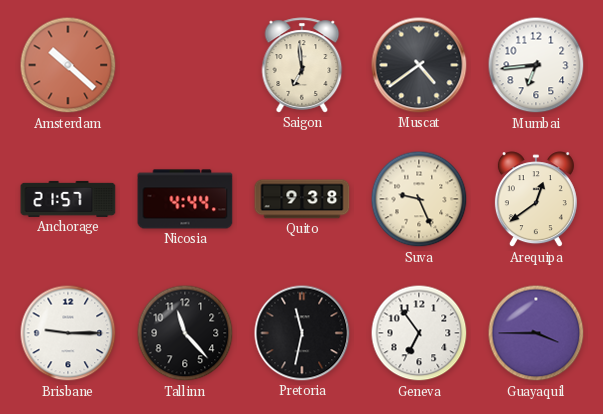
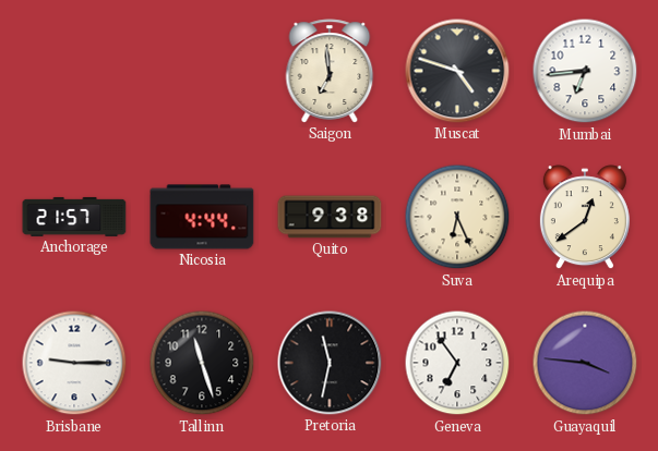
Amsterdam: 10:22 -> none (68, 65)
Muscat: 4:39 -> 4:48 (457, 71)
Suva: 9:26 -> 6:26 (457, 217)
Tallinn: 11:23 -> 11:27 (202, 363)
Guayaquil: 3:45 -> 3:46 (585, 363)
